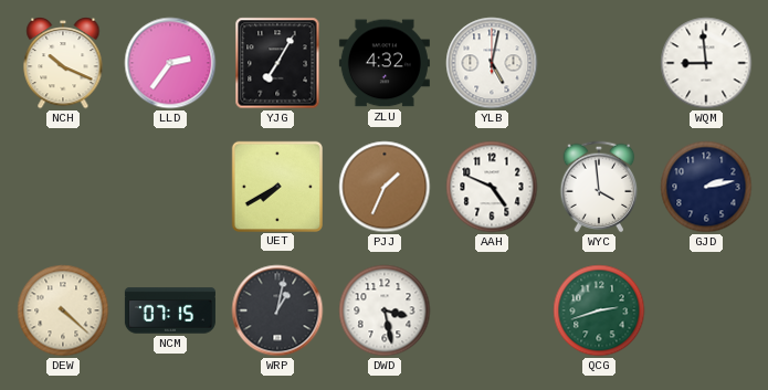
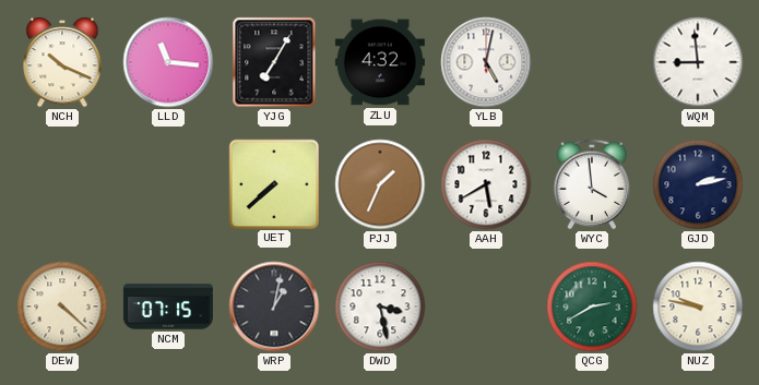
LLD: 2:36 -> 11:16 (168, 62)
UET: 7:40 -> 7:38 (273, 183)
AAH: 4:49 -> 5:40 (486, 184)
QCG: 2:42 -> 2:40 (592, 306)
NUZ: none -> 9:47 (698, 306)
